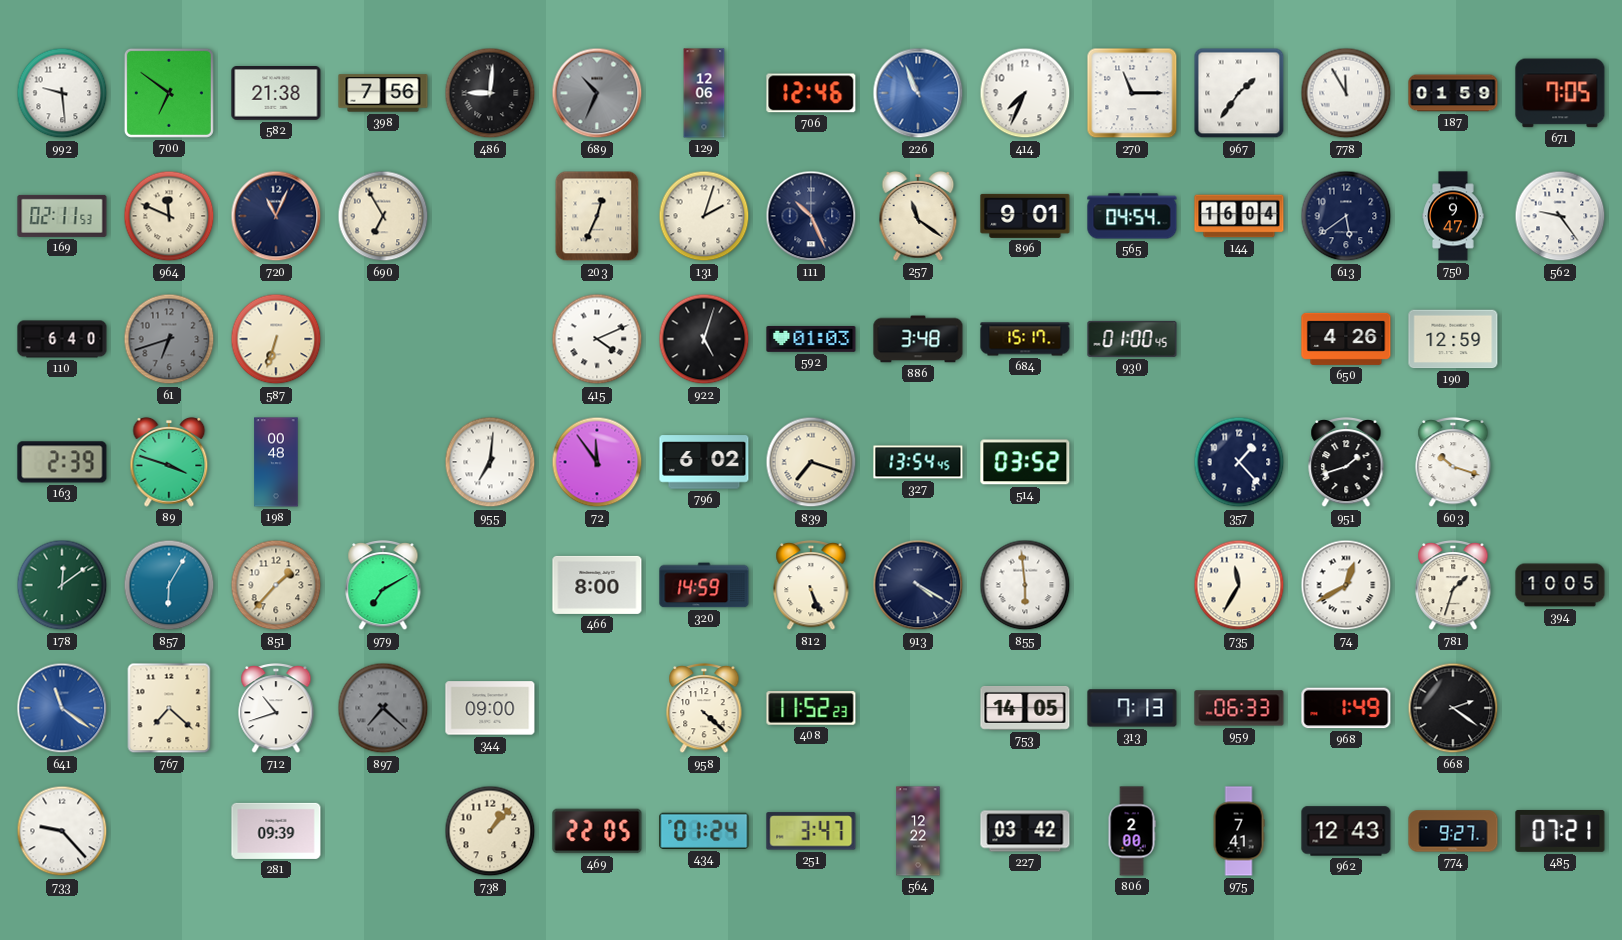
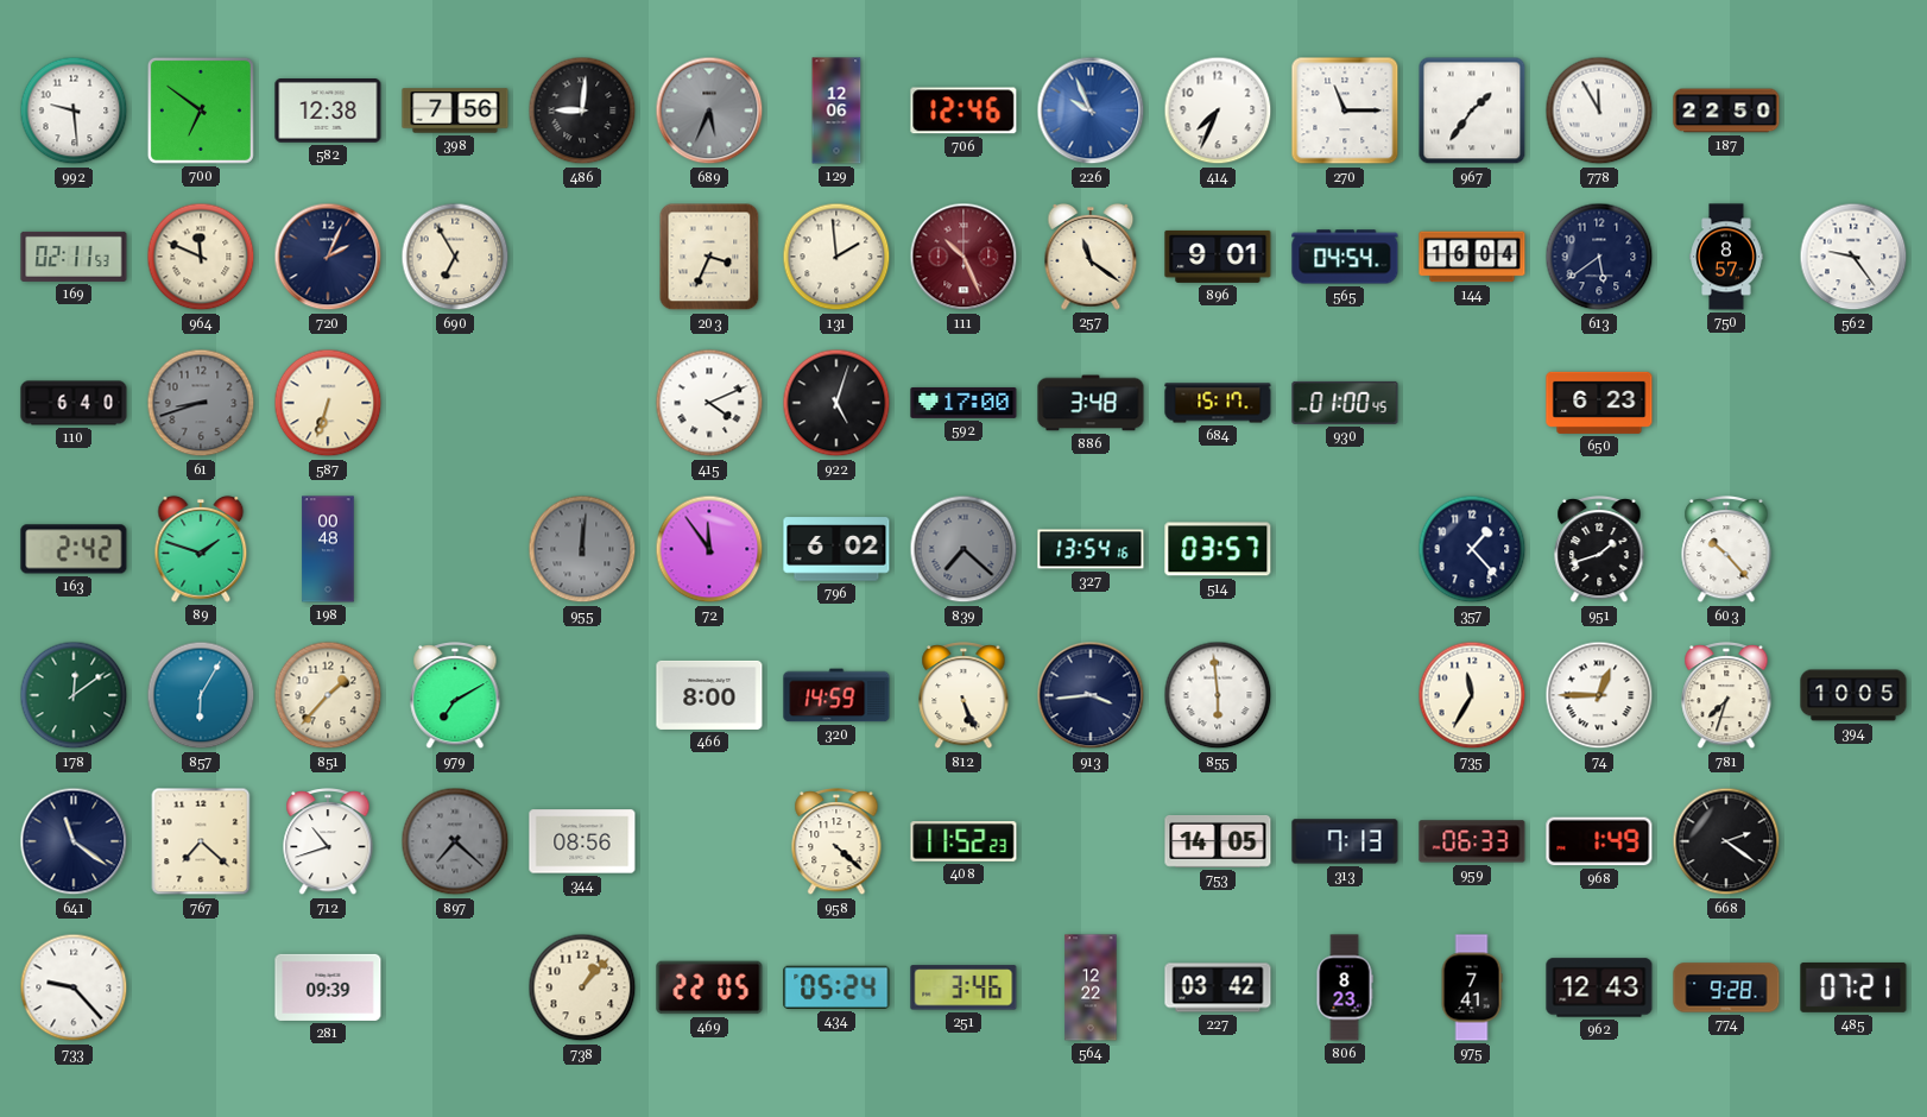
582: 21:38 -> 12:38 (328, 112)
689: 10:34 -> 5:34 (709, 111)
226: 10:56 -> 9:56 (1091, 111)
187: 01:59 -> 22:50 (1726, 111)
671: 7:05 -> none (1560, 93)
720: 11:04 -> 2:04 (328, 257)
203: 12:34 -> 3:34 (709, 257)
131: 2:03 -> 1:59 (836, 257)
111 dial: navy -> burgundy (963, 257)
750: 9:47 -> 8:57 (1726, 257)
61: 6:42 -> 8:42 (201, 403)
592: 01:03 -> 17:00 (963, 403)
650: 4:26 -> 6:23 (1599, 403)
190: 12:59 -> none (1453, 339)
163: 2:39 -> 2:42 (74, 549)
89: 3:48 -> 1:48 (201, 549)
955: 7:01 -> 12:01 (582, 549)
955 dial: white -> grey (582, 549)
839: 7:18 -> 7:22 (963, 549)
839 dial: cream -> grey (963, 549)
327: 13:54:45 -> 13:54:16 (1091, 549)
514: 03:52 -> 03:57 (1218, 549)
603: 10:18 -> 10:23 (1726, 550)
913: 4:20 -> 3:44 (1091, 695)
74: 12:40 -> 12:45 (1599, 695)
781: 1:33 -> 7:33 (1726, 696)
641 dial: blue -> navy (74, 841)
344: 09:00 -> 08:56 (582, 841)
434: 01:24 -> 05:24 (836, 987)
251: 3:47 -> 3:46 (963, 987)
806: 2:00 -> 8:23 (1345, 987)
774: 9:27 -> 9:28 (1726, 987)
